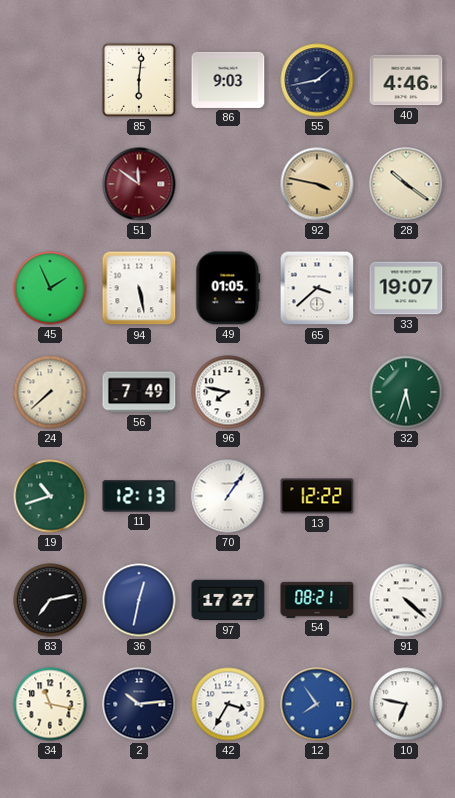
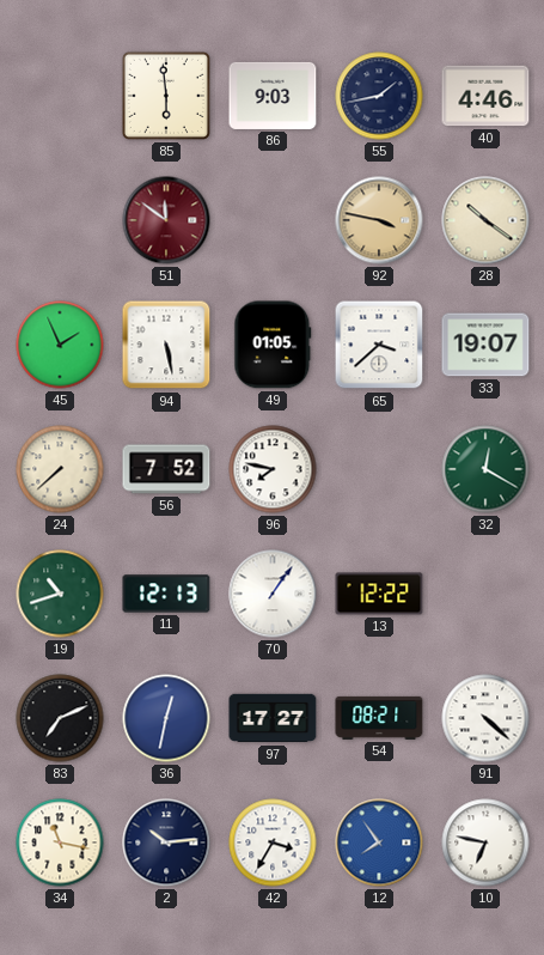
85: 6:01 -> 5:59 (166, 96)
56: 7:49 -> 7:52 (166, 469)
32: 5:33 -> 12:20 (485, 469)
83: 7:13 -> 7:11 (60, 718)
